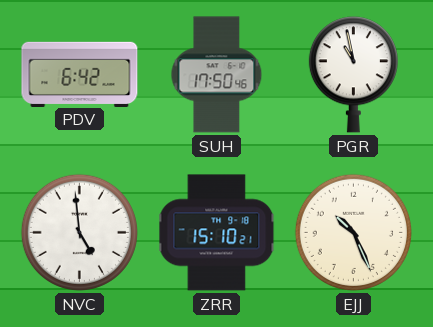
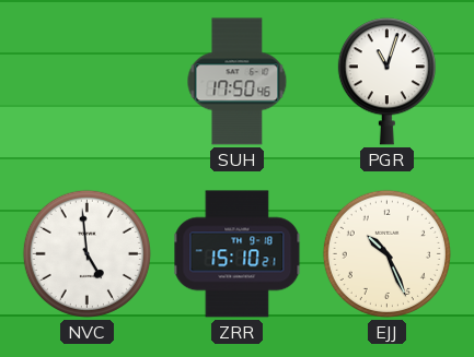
PDV: 6:42 -> none (80, 74)
PGR: 10:58 -> 11:03 (386, 82)
